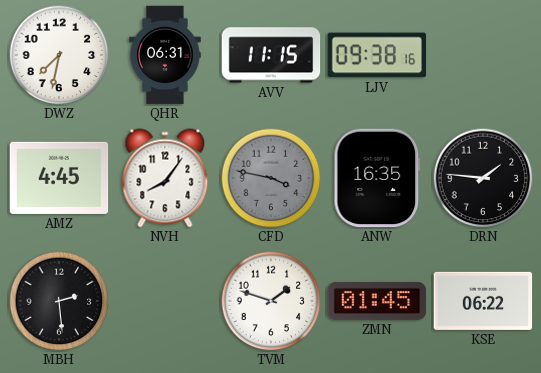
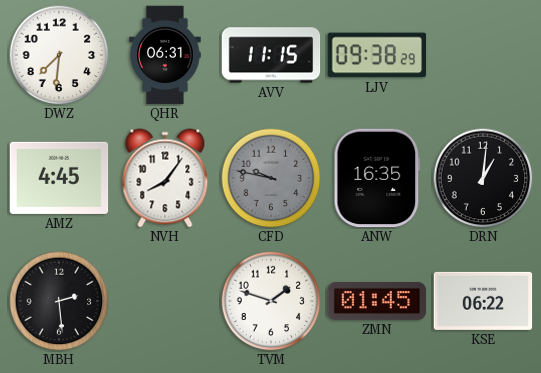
DWZ: 7:32 -> 7:31 (59, 55)
LJV: 09:38:16 -> 09:38:29 (377, 55)
CFD: 3:47 -> 9:47 (271, 178)
DRN: 1:46 -> 1:01 (483, 178)
